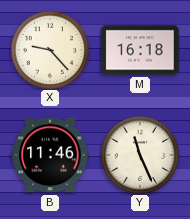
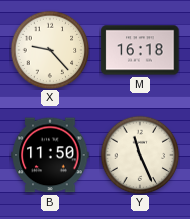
B: 11:46 -> 11:50 (50, 155)
